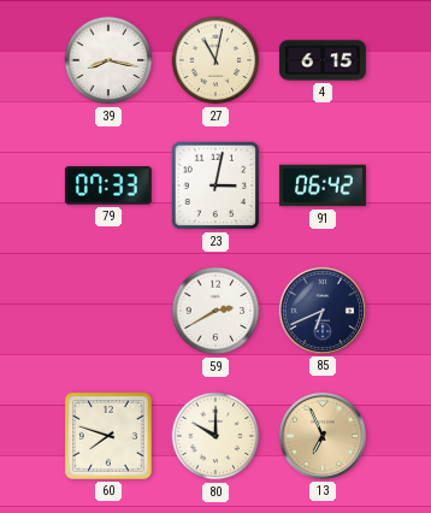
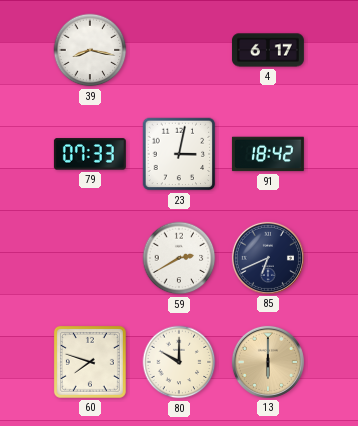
27: 11:02 -> none (215, 60)
4: 6:15 -> 6:17 (268, 50)
91: 06:42 -> 18:42 (268, 154)
13: 6:56 -> 6:00 (268, 362)
